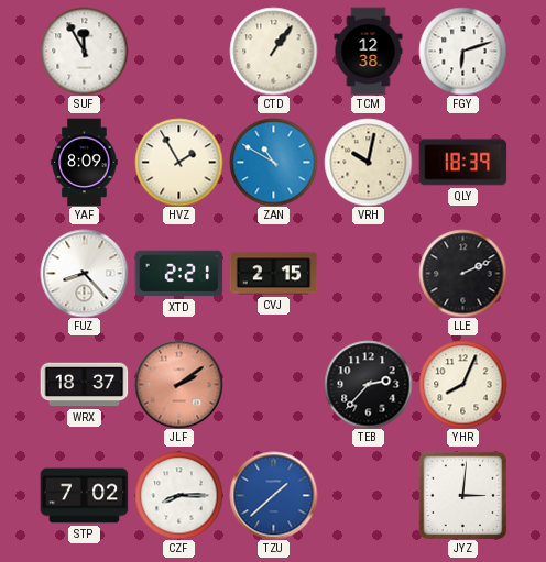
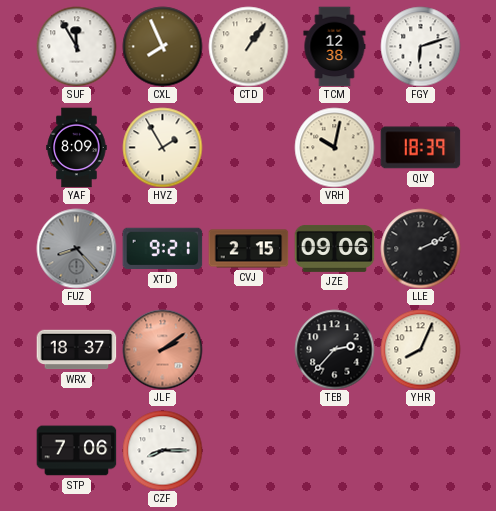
CXL: none -> 7:56 (162, 46)
ZAN: 10:50 -> none (273, 162)
FUZ dial: white -> grey (76, 248)
XTD: 2:21 -> 9:21 (162, 249)
JZE: none -> 09:06 (334, 248)
STP: 7:02 -> 7:06 (76, 451)
TZU: 1:38 -> none (273, 495)
JYZ: 3:01 -> none (462, 495)
